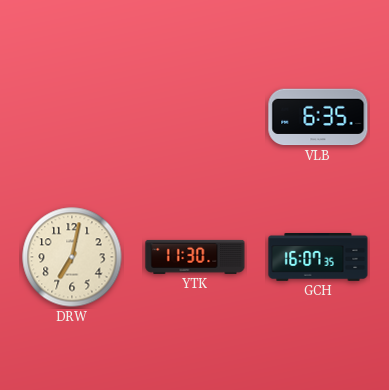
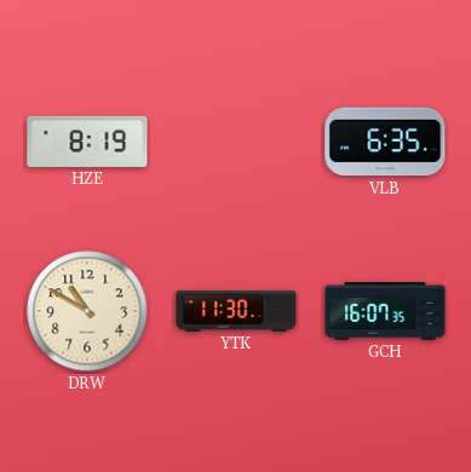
HZE: none -> 8:19 (87, 142)
DRW: 7:02 -> 10:50 (87, 311)
